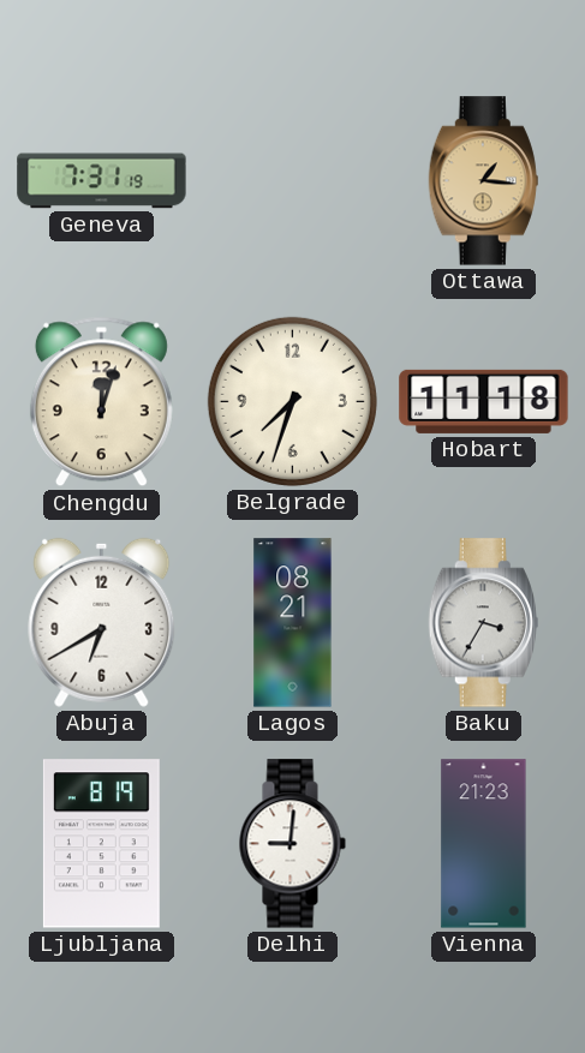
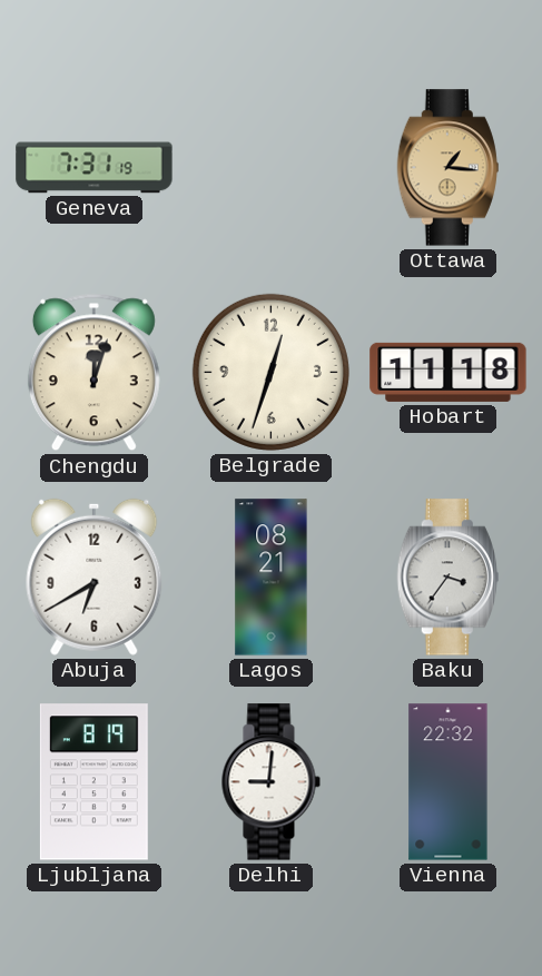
Belgrade: 7:33 -> 12:33 (270, 372)
Baku: 3:35 -> 3:36 (447, 578)
Vienna: 21:23 -> 22:32 (449, 782)
